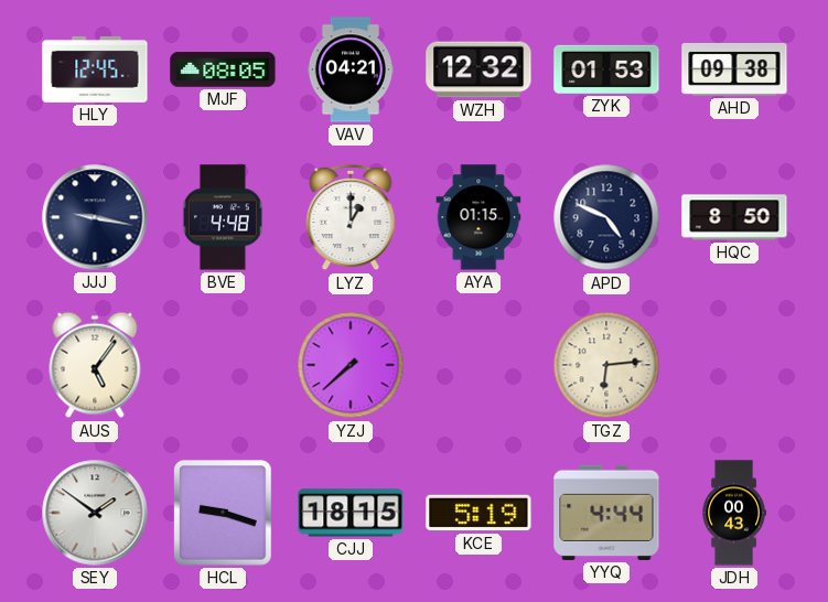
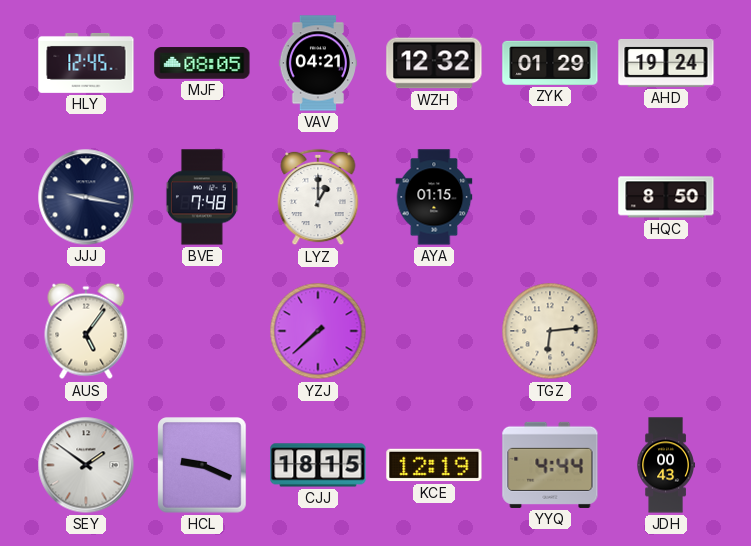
ZYK: 01:53 -> 01:29 (550, 63)
AHD: 09:38 -> 19:24 (666, 63)
BVE: 4:48 -> 7:48 (202, 197)
APD: 4:49 -> none (606, 217)
HCL: 9:18 -> 9:19 (202, 465)
KCE: 5:19 -> 12:19 (434, 465)
